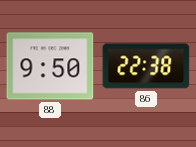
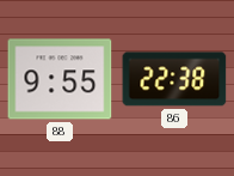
88: 9:50 -> 9:55 (60, 79)
